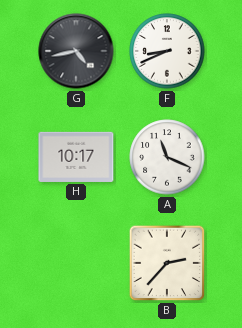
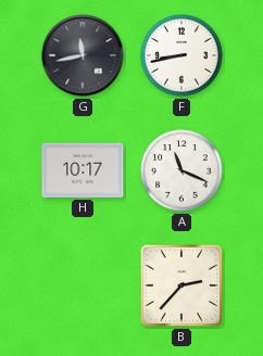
G: 4:43 -> 11:43 (83, 55)
F: 8:41 -> 8:43 (181, 55)
